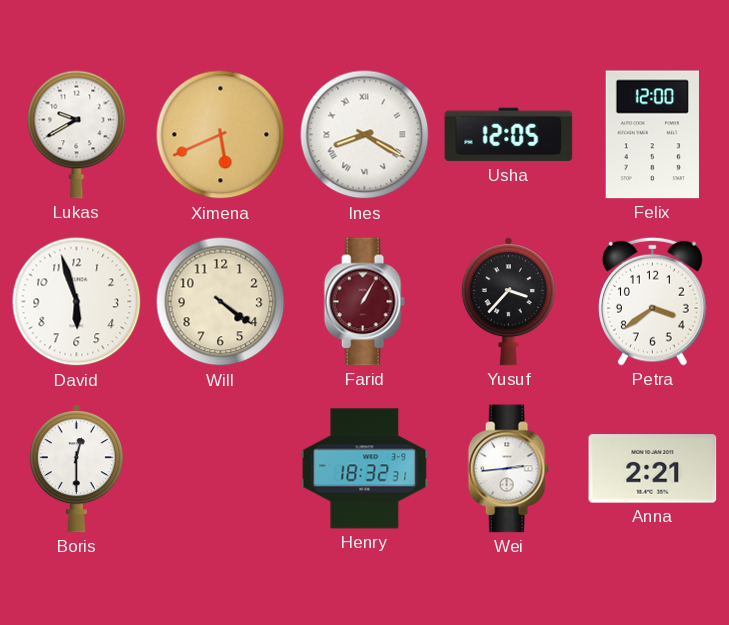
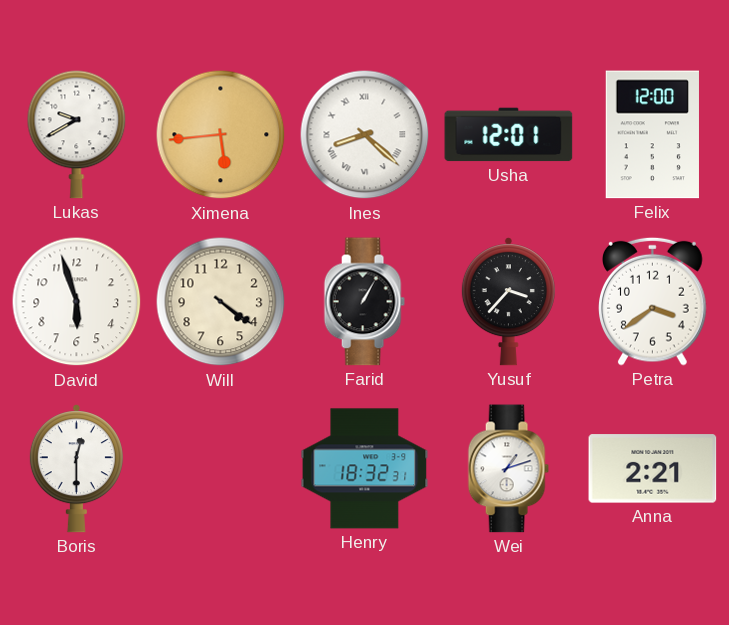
Ximena: 5:41 -> 5:44 (221, 135)
Ines: 8:20 -> 8:22 (365, 135)
Usha: 12:05 -> 12:01 (509, 135)
Farid dial: burgundy -> black (364, 302)
Wei: 2:44 -> 1:12 (508, 469)
